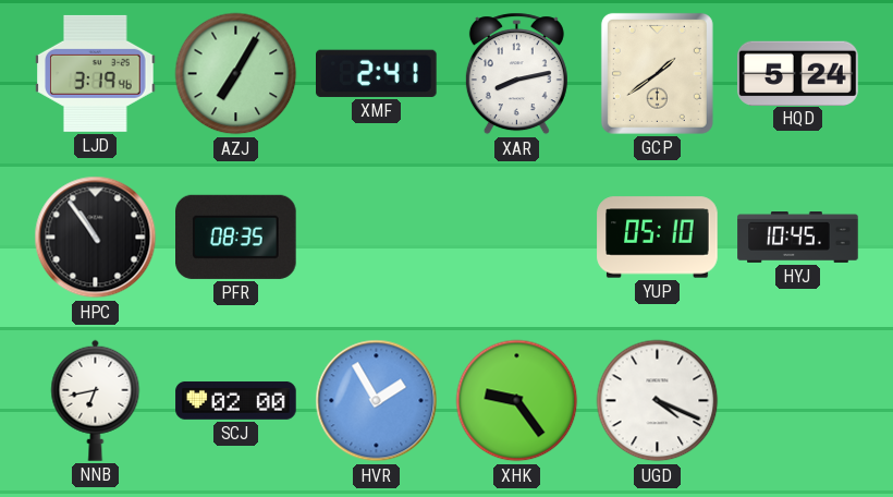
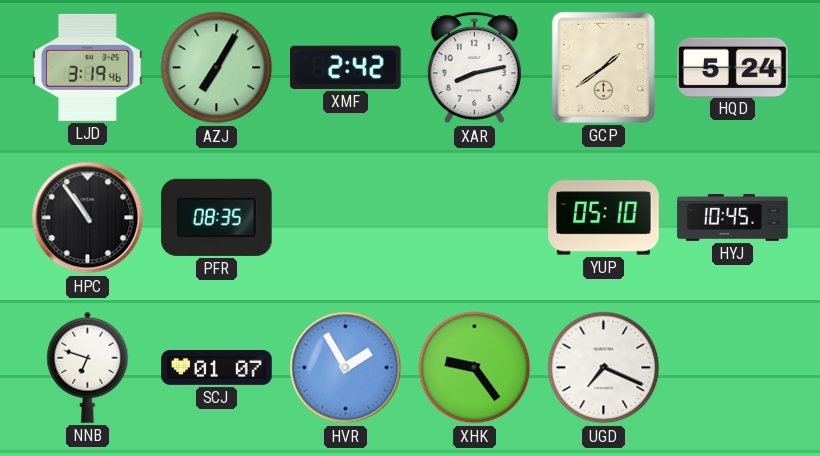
XMF: 2:41 -> 2:42 (346, 67)
NNB: 6:43 -> 6:48 (88, 367)
SCJ: 02:00 -> 01:07 (217, 368)
UGD: 4:19 -> 7:19 (604, 368)
